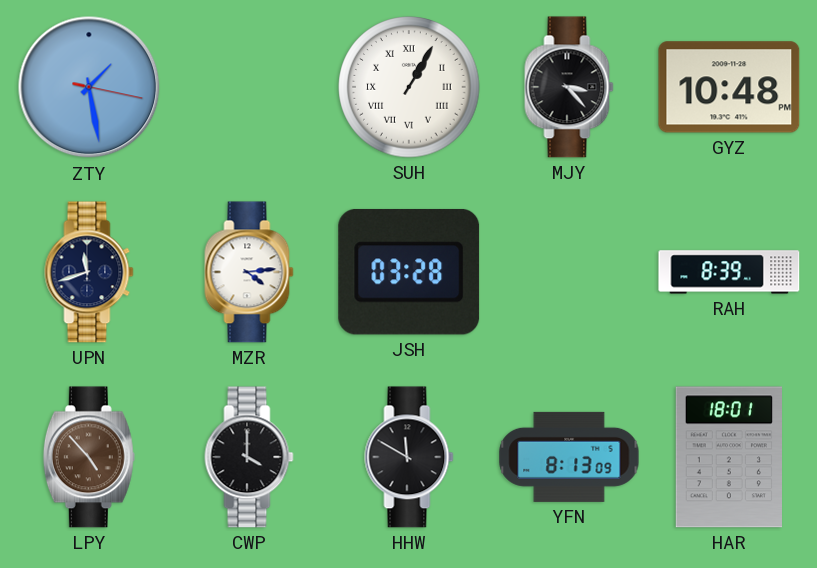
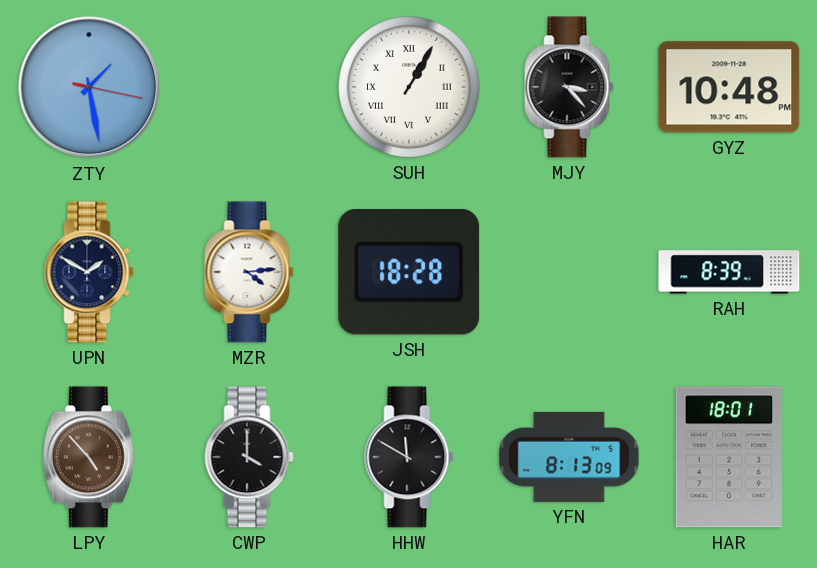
UPN: 11:42 -> 1:50 (89, 272)
JSH: 03:28 -> 18:28 (409, 272)
